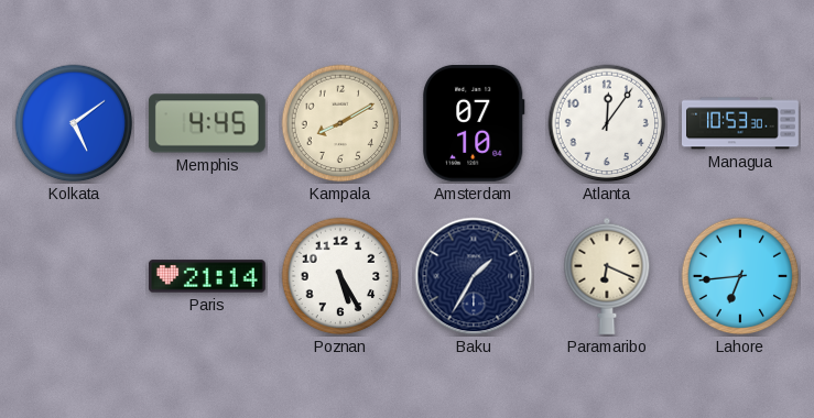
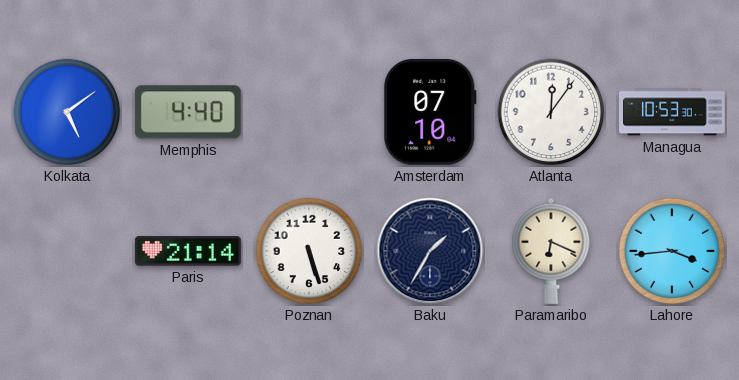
Memphis: 4:45 -> 4:40 (188, 112)
Kampala: 8:10 -> none (340, 123)
Poznan: 5:25 -> 5:27 (309, 251)
Lahore: 6:44 -> 3:44 (672, 251)
